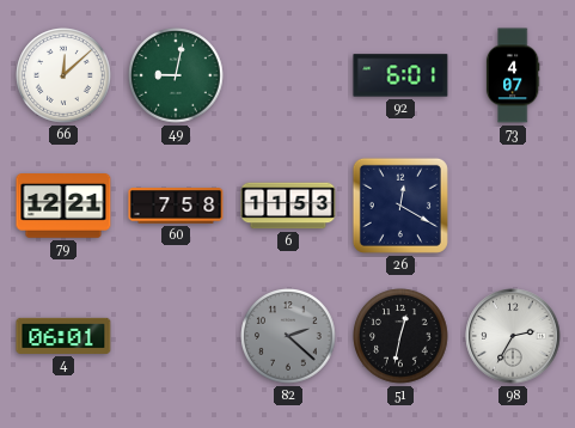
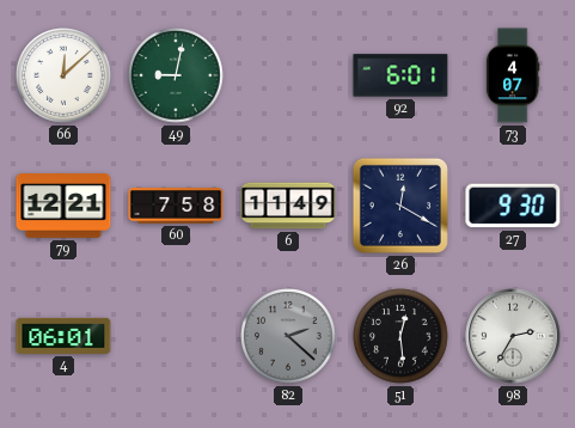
6: 11:53 -> 11:49 (288, 206)
27: none -> 9:30 (513, 206)
51: 12:32 -> 12:29 (400, 336)
